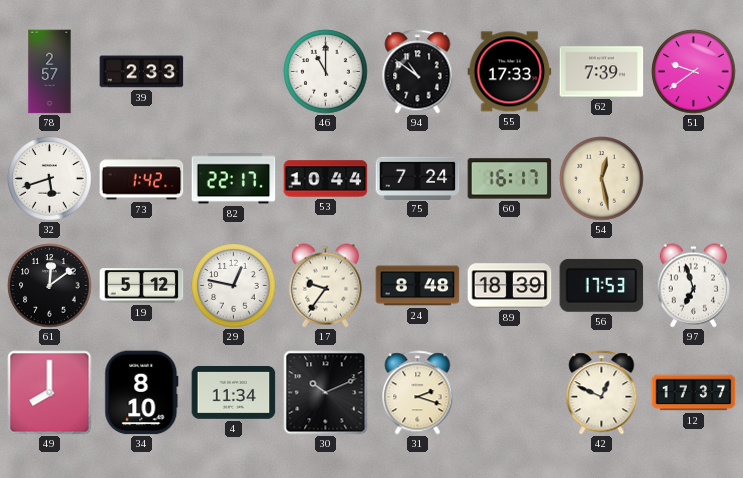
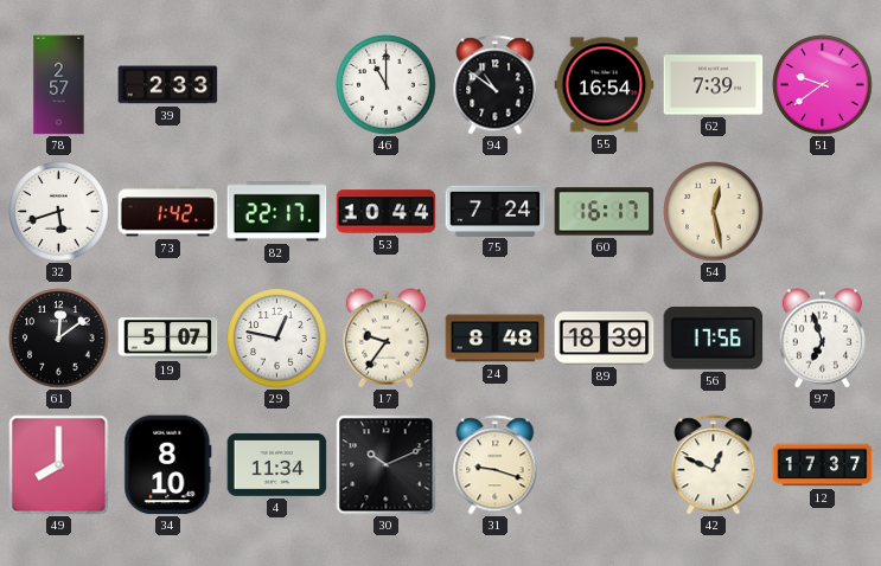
55: 17:33 -> 16:54 (605, 85)
19: 5:12 -> 5:07 (168, 339)
56: 17:53 -> 17:56 (714, 337)
31: 2:18 -> 9:18 (496, 465)
